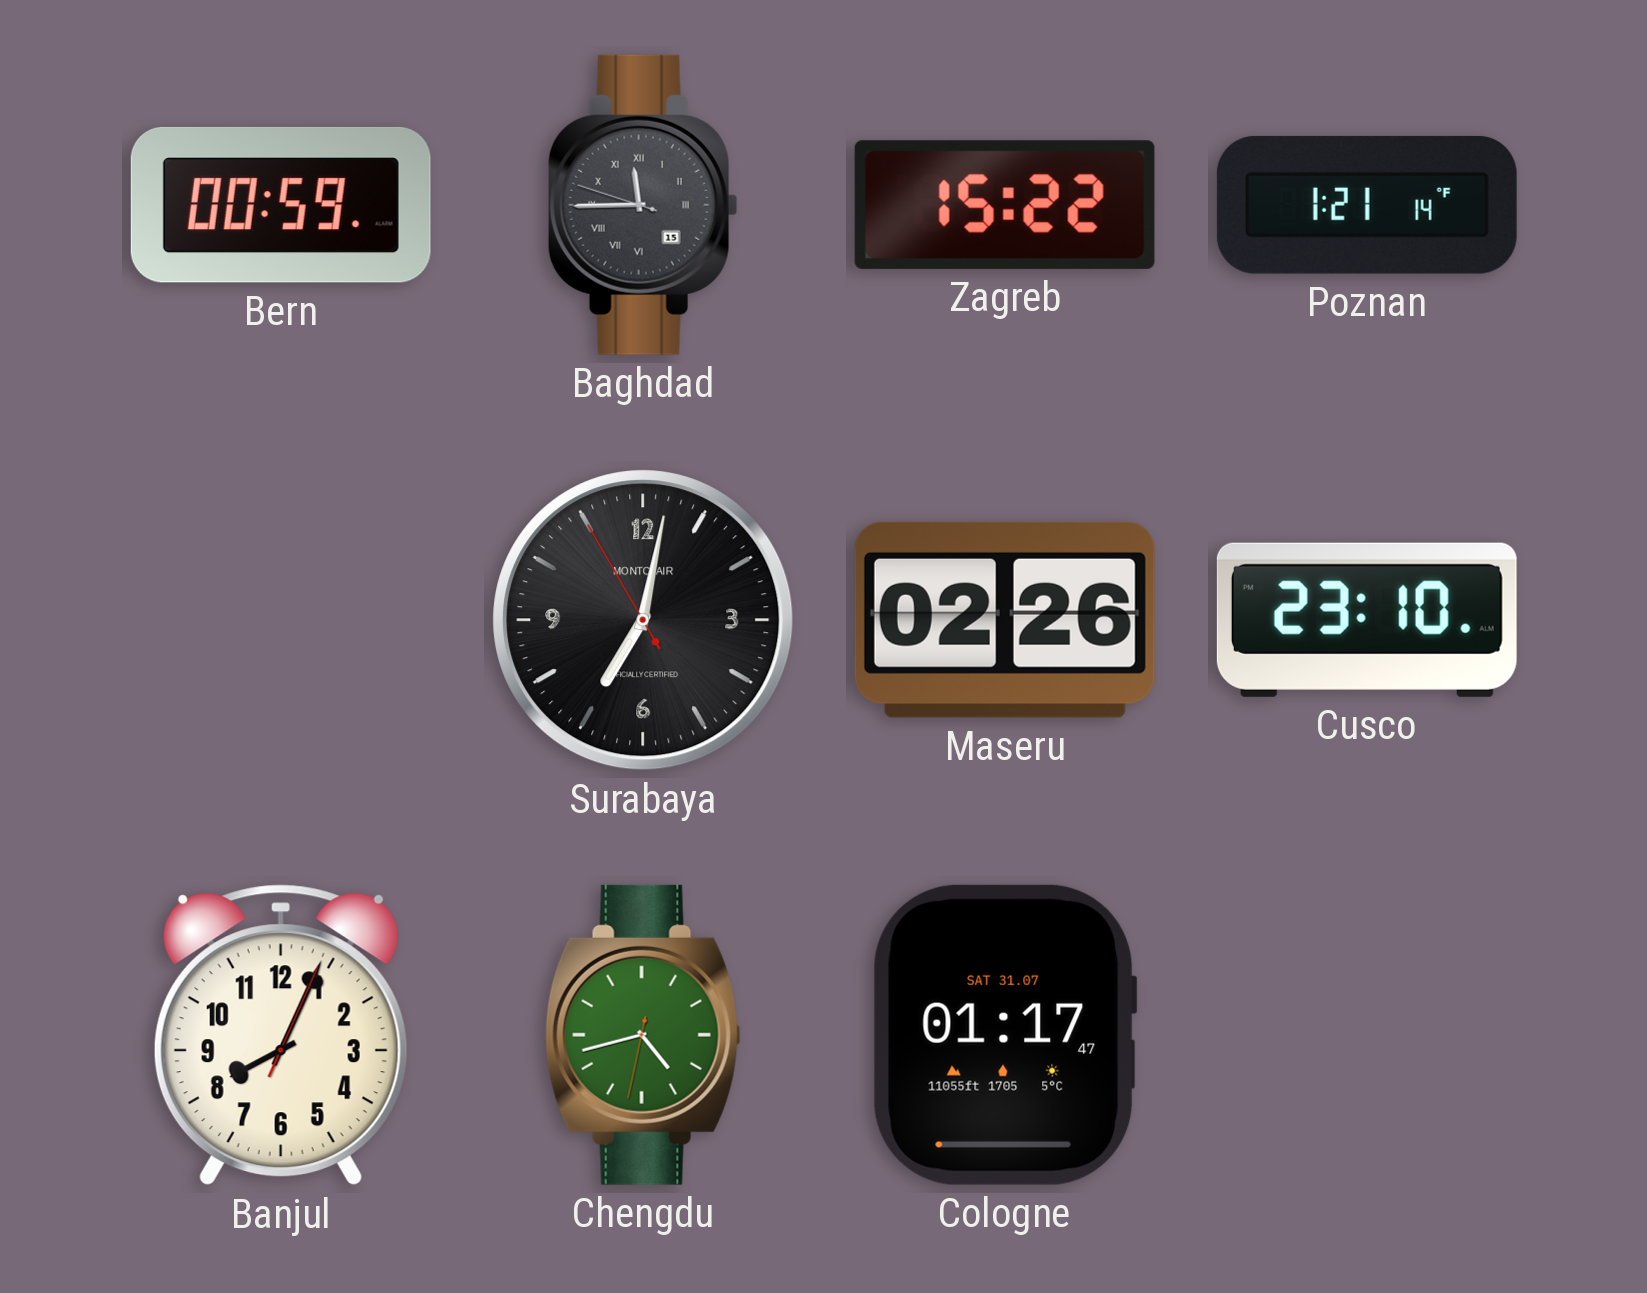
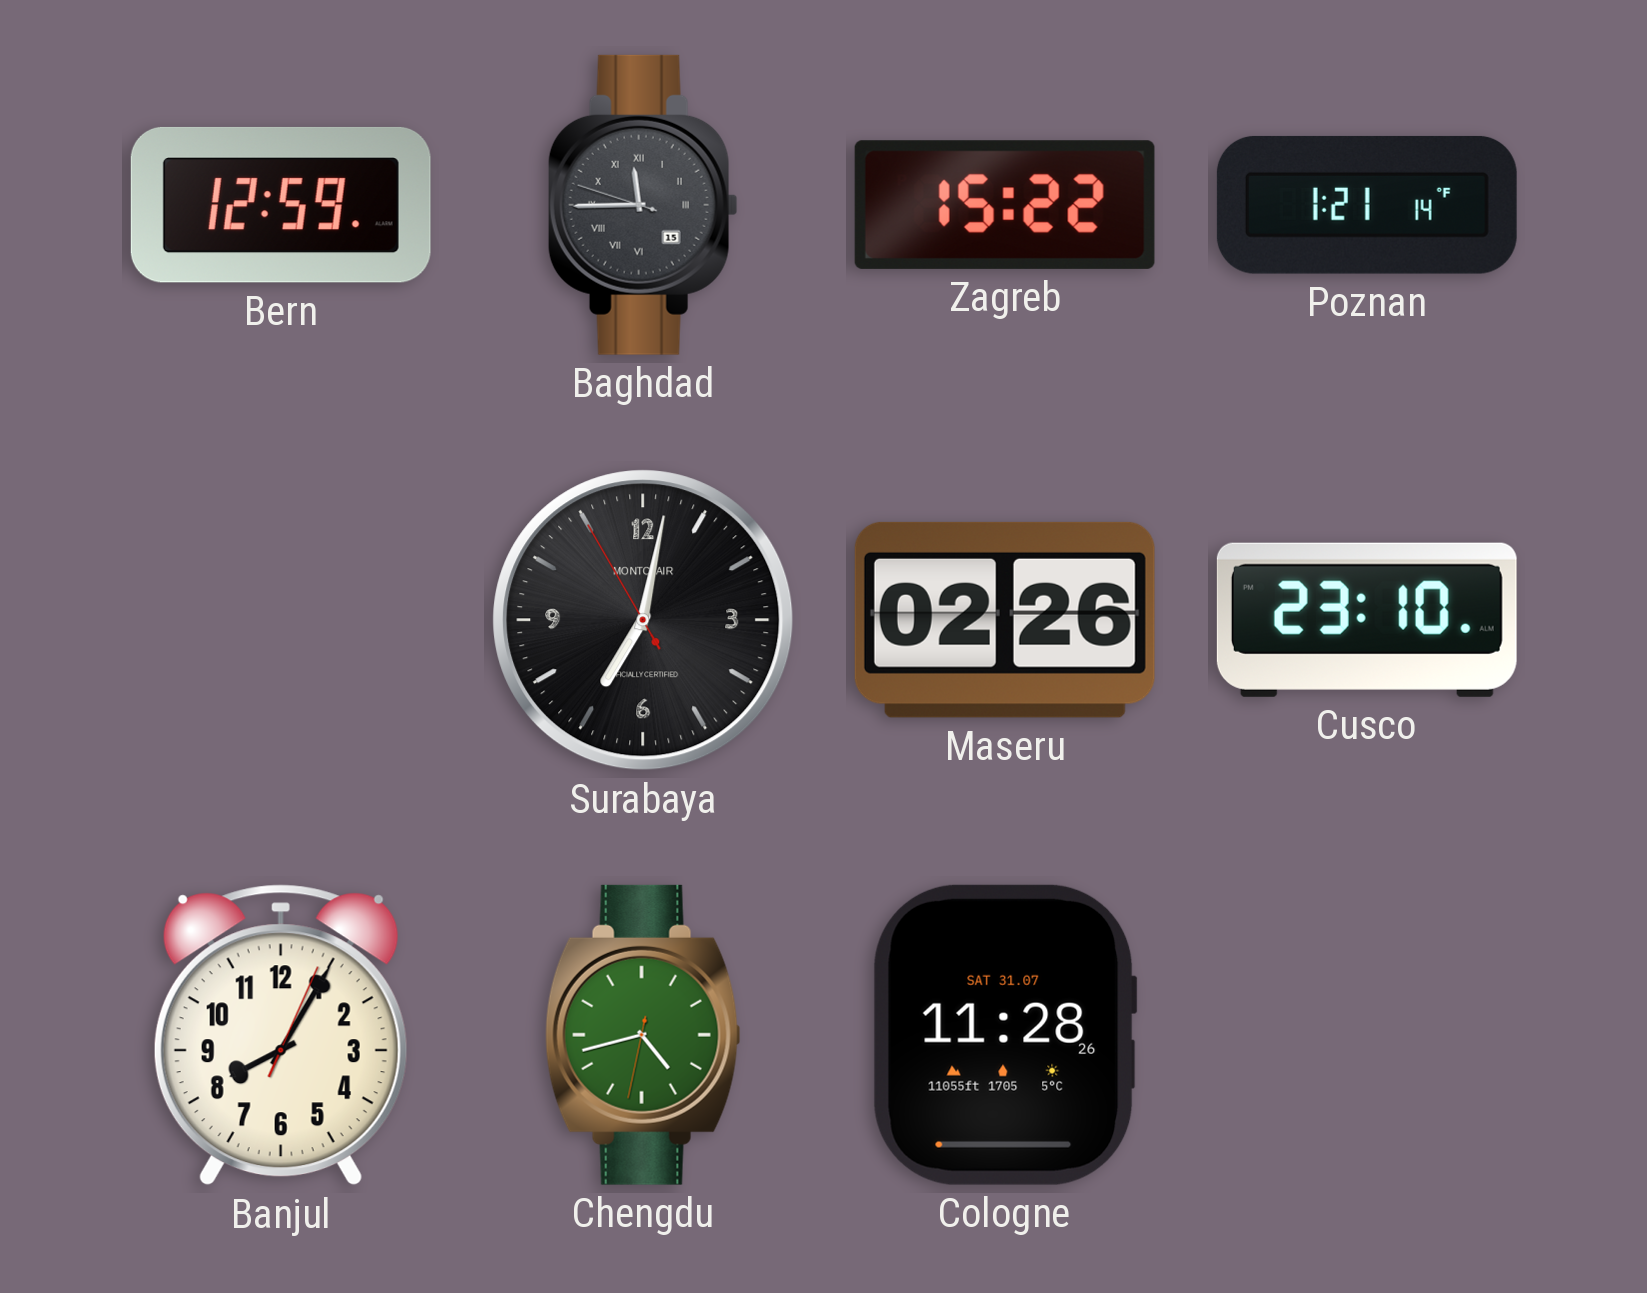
Bern: 00:59 -> 12:59 (281, 205)
Banjul: 8:04 -> 8:05 (281, 1035)
Cologne: 01:17 -> 11:28 (1005, 1035)
